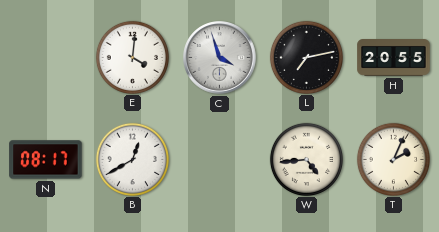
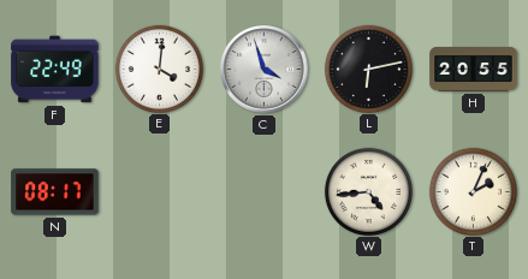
F: none -> 22:49 (55, 70)
L: 7:13 -> 6:13 (368, 69)
B: 12:40 -> none (132, 159)
